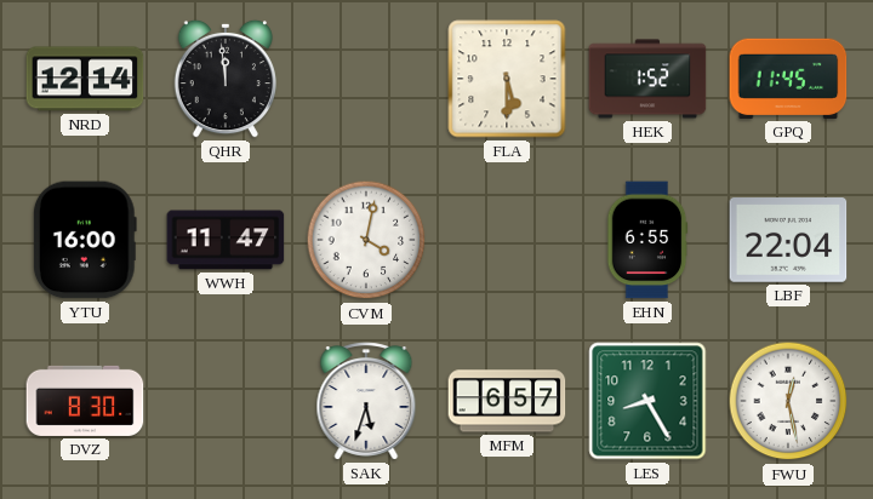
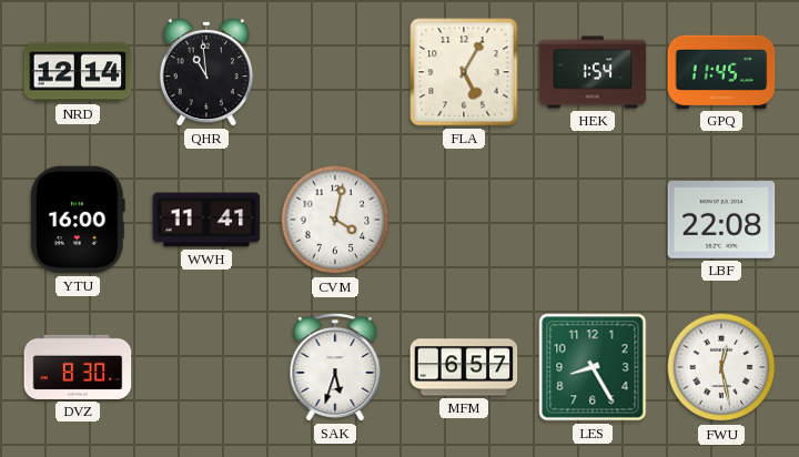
QHR: 11:59 -> 10:59 (205, 72)
FLA: 5:30 -> 5:05 (464, 72)
HEK: 1:52 -> 1:54 (593, 72)
WWH: 11:47 -> 11:41 (206, 220)
EHN: 6:55 -> none (647, 240)
LBF: 22:04 -> 22:08 (721, 220)
